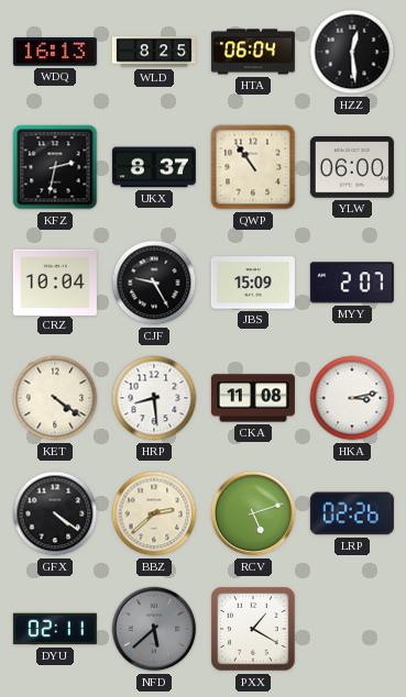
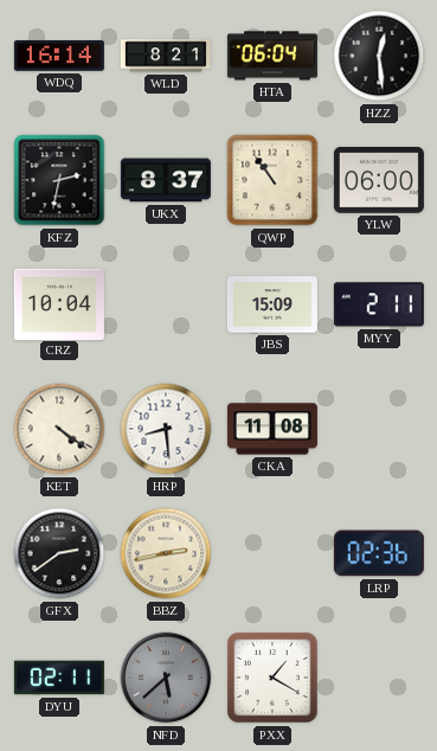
WDQ: 16:13 -> 16:14 (59, 57)
WLD: 8:25 -> 8:21 (166, 56)
CJF: 9:25 -> none (154, 283)
MYY: 2:07 -> 2:11 (379, 304)
HKA: 3:13 -> none (352, 398)
GFX: 4:21 -> 2:39 (59, 553)
BBZ: 2:38 -> 2:43 (166, 553)
RCV: 5:12 -> none (253, 513)
LRP: 02:26 -> 02:36 (379, 553)
